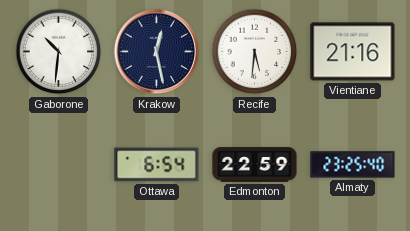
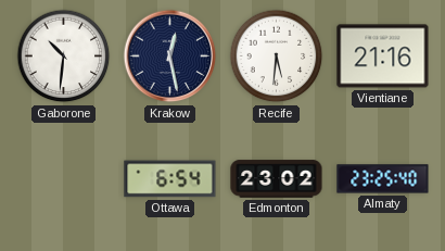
Edmonton: 22:59 -> 23:02 (277, 179)
